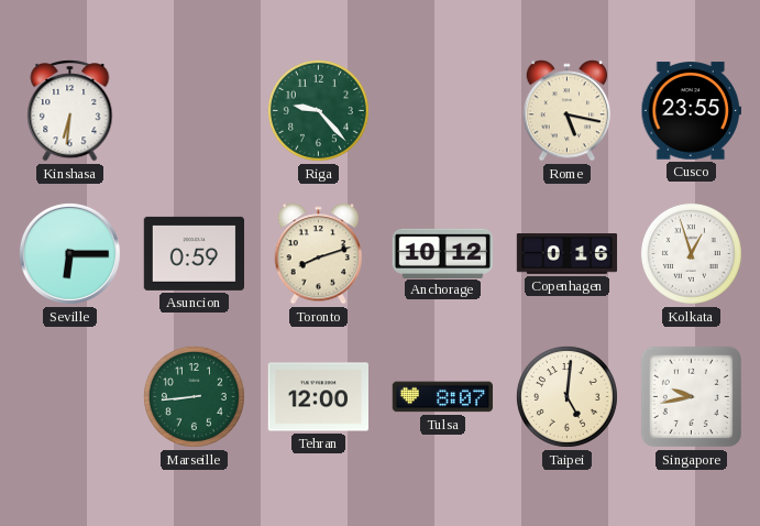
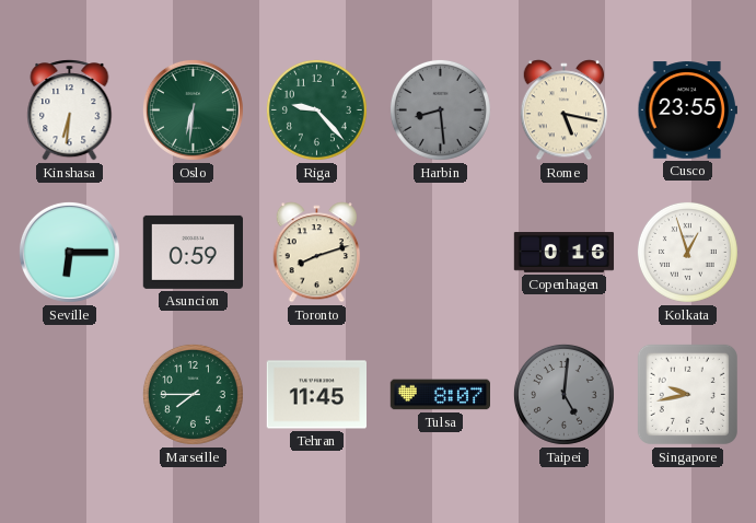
Oslo: none -> 6:31 (193, 109)
Harbin: none -> 8:29 (440, 109)
Anchorage: 10:12 -> none (442, 253)
Marseille: 8:44 -> 7:45 (193, 394)
Tehran: 12:00 -> 11:45 (317, 395)
Taipei dial: cream -> grey (563, 394)
